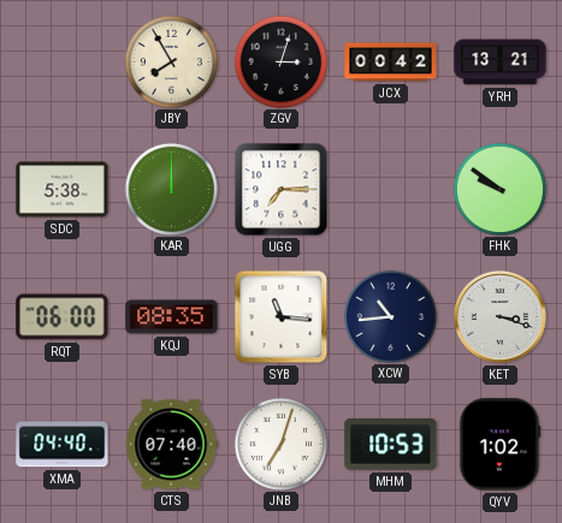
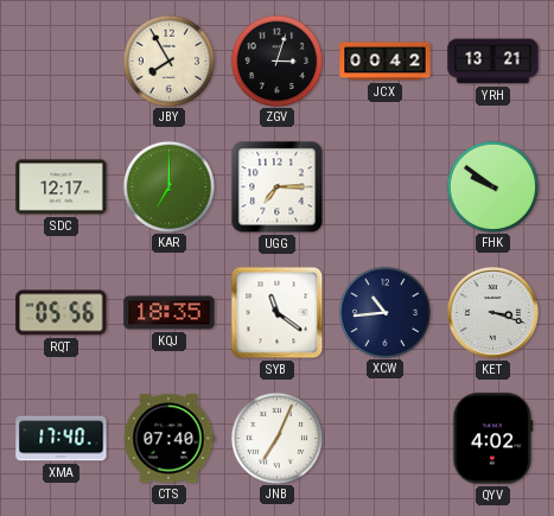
SDC: 5:38 -> 12:17 (62, 187)
KAR: 12:00 -> 7:00 (168, 186)
RQT: 06:00 -> 05:56 (62, 313)
KQJ: 08:35 -> 18:35 (170, 313)
SYB: 11:16 -> 11:21 (278, 313)
XMA: 04:40 -> 17:40 (62, 439)
JNB: 7:03 -> 7:04 (276, 438)
MHM: 10:53 -> none (391, 445)
QYV: 1:02 -> 4:02 (493, 439)
